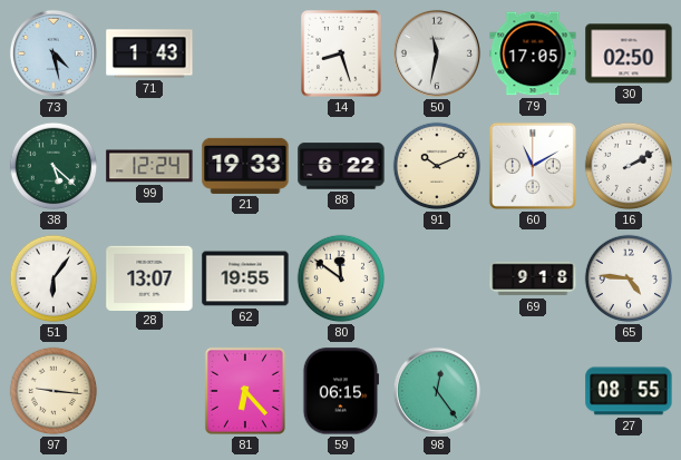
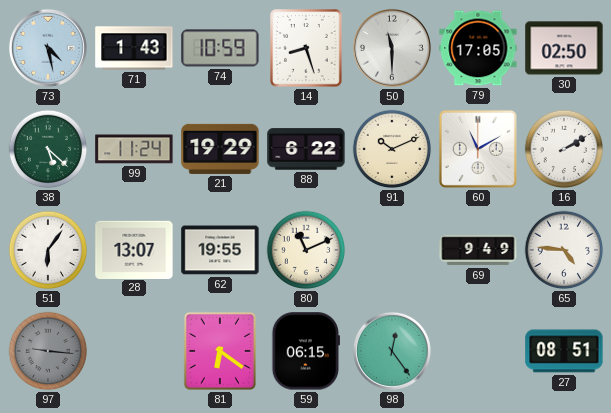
74: none -> 10:59 (220, 48)
50: 11:32 -> 11:30 (392, 48)
99: 12:24 -> 11:24 (134, 149)
21: 19:33 -> 19:29 (220, 149)
80: 11:51 -> 11:11 (306, 250)
69: 9:18 -> 9:49 (478, 250)
97 dial: cream -> grey (48, 351)
81: 6:23 -> 6:21 (220, 351)
27: 08:55 -> 08:51 (564, 351)
